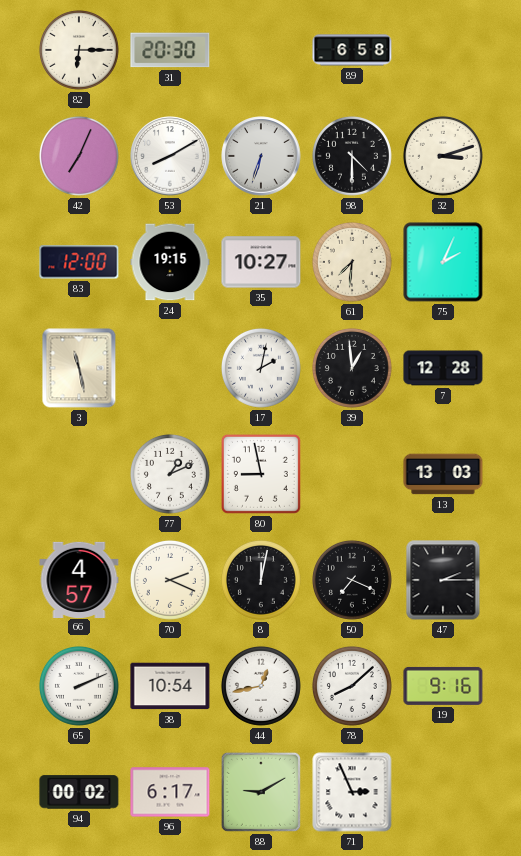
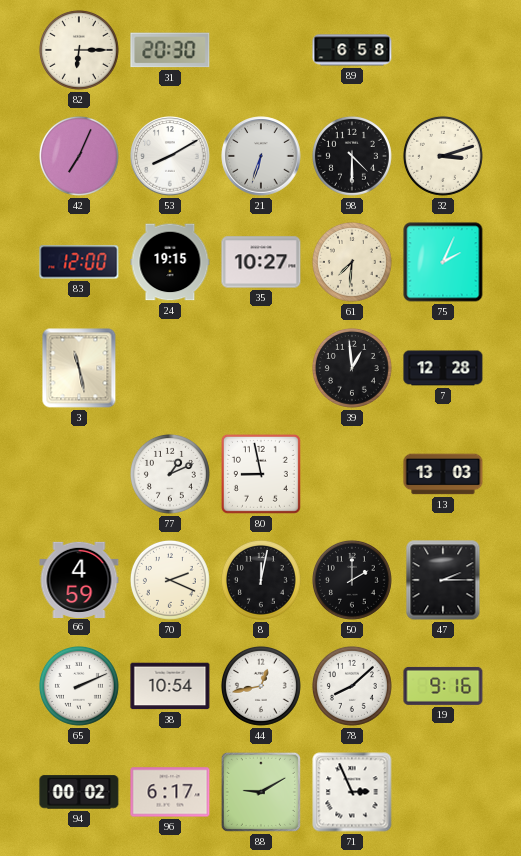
17: 2:02 -> none (261, 368)
66: 4:57 -> 4:59 (79, 579)
50: 7:19 -> 2:00 (352, 580)
